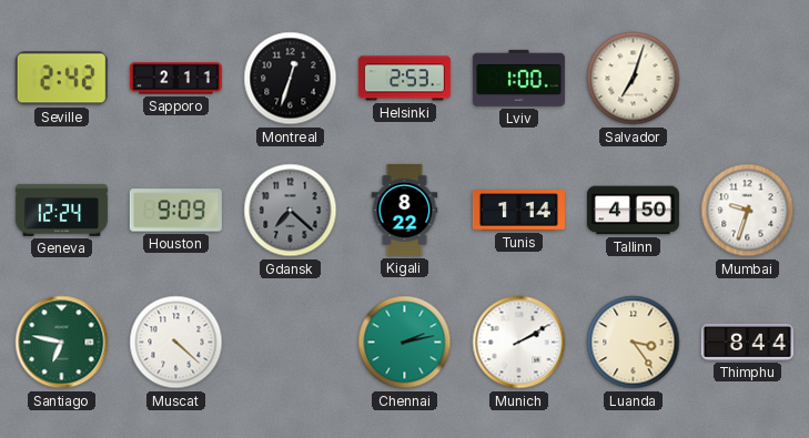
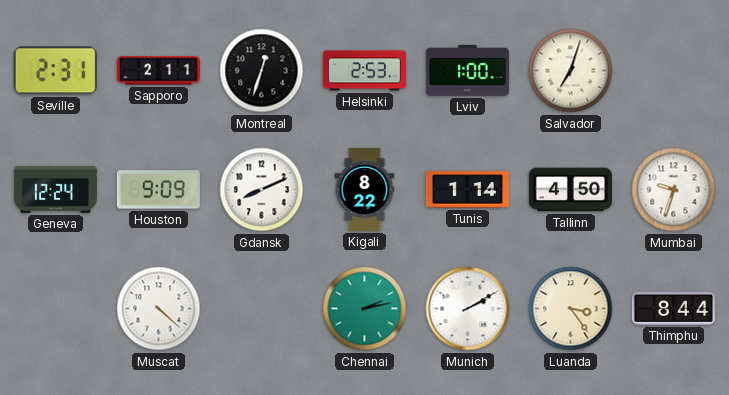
Seville: 2:42 -> 2:31 (55, 71)
Gdansk: 7:22 -> 8:11 (262, 190)
Gdansk dial: grey -> white (262, 190)
Santiago: 6:47 -> none (62, 343)
